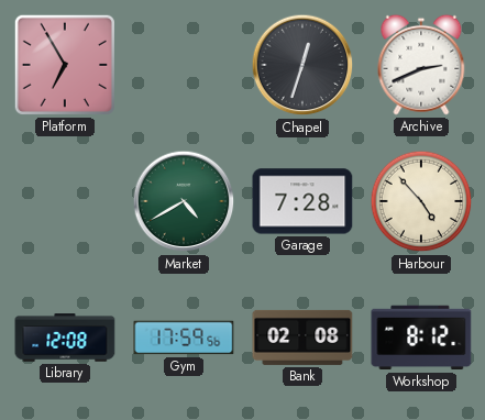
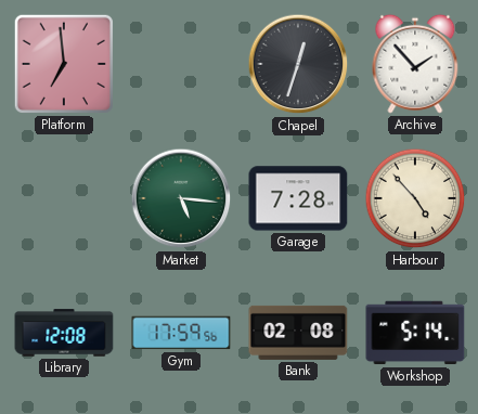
Platform: 6:55 -> 6:59 (64, 64)
Archive: 2:41 -> 1:53 (415, 64)
Market: 4:40 -> 5:16 (181, 198)
Workshop: 8:12 -> 5:14 (415, 333)
